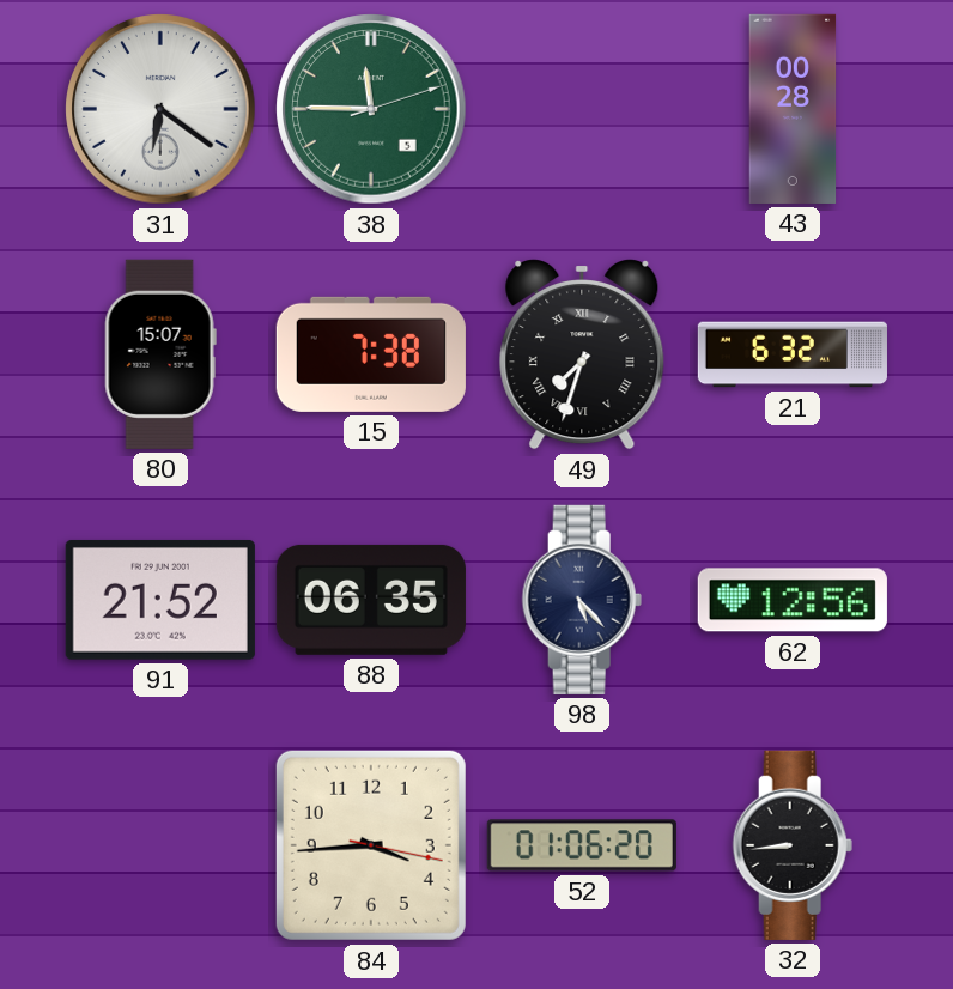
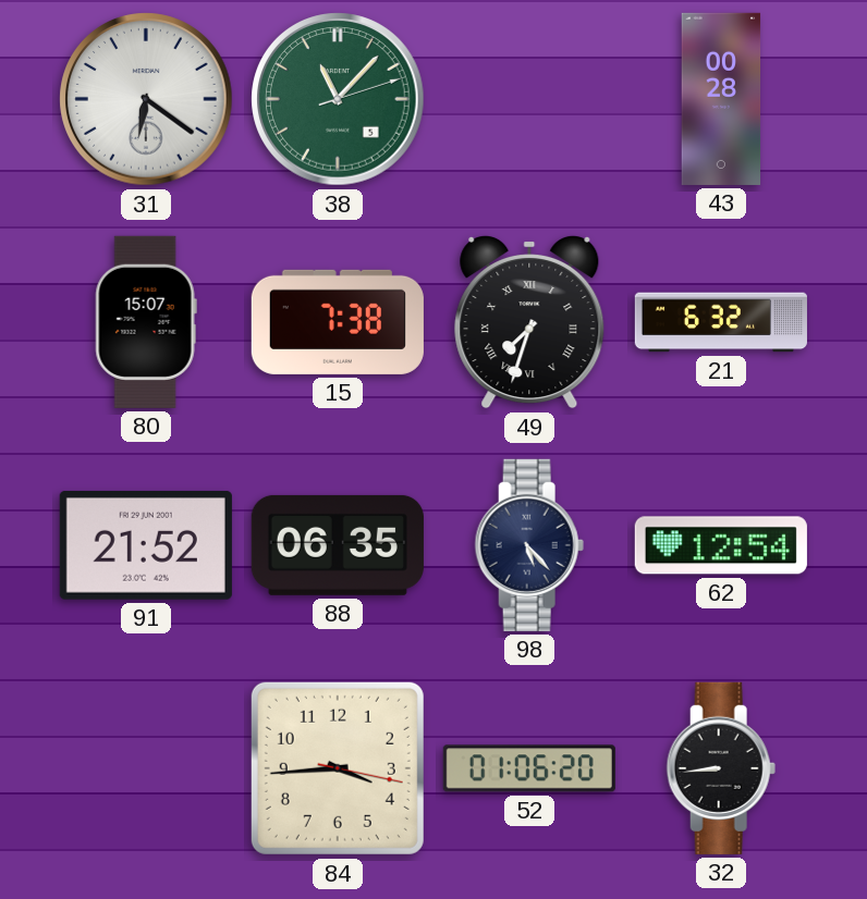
38: 11:45 -> 11:07 (338, 99)
62: 12:56 -> 12:54 (721, 545)
